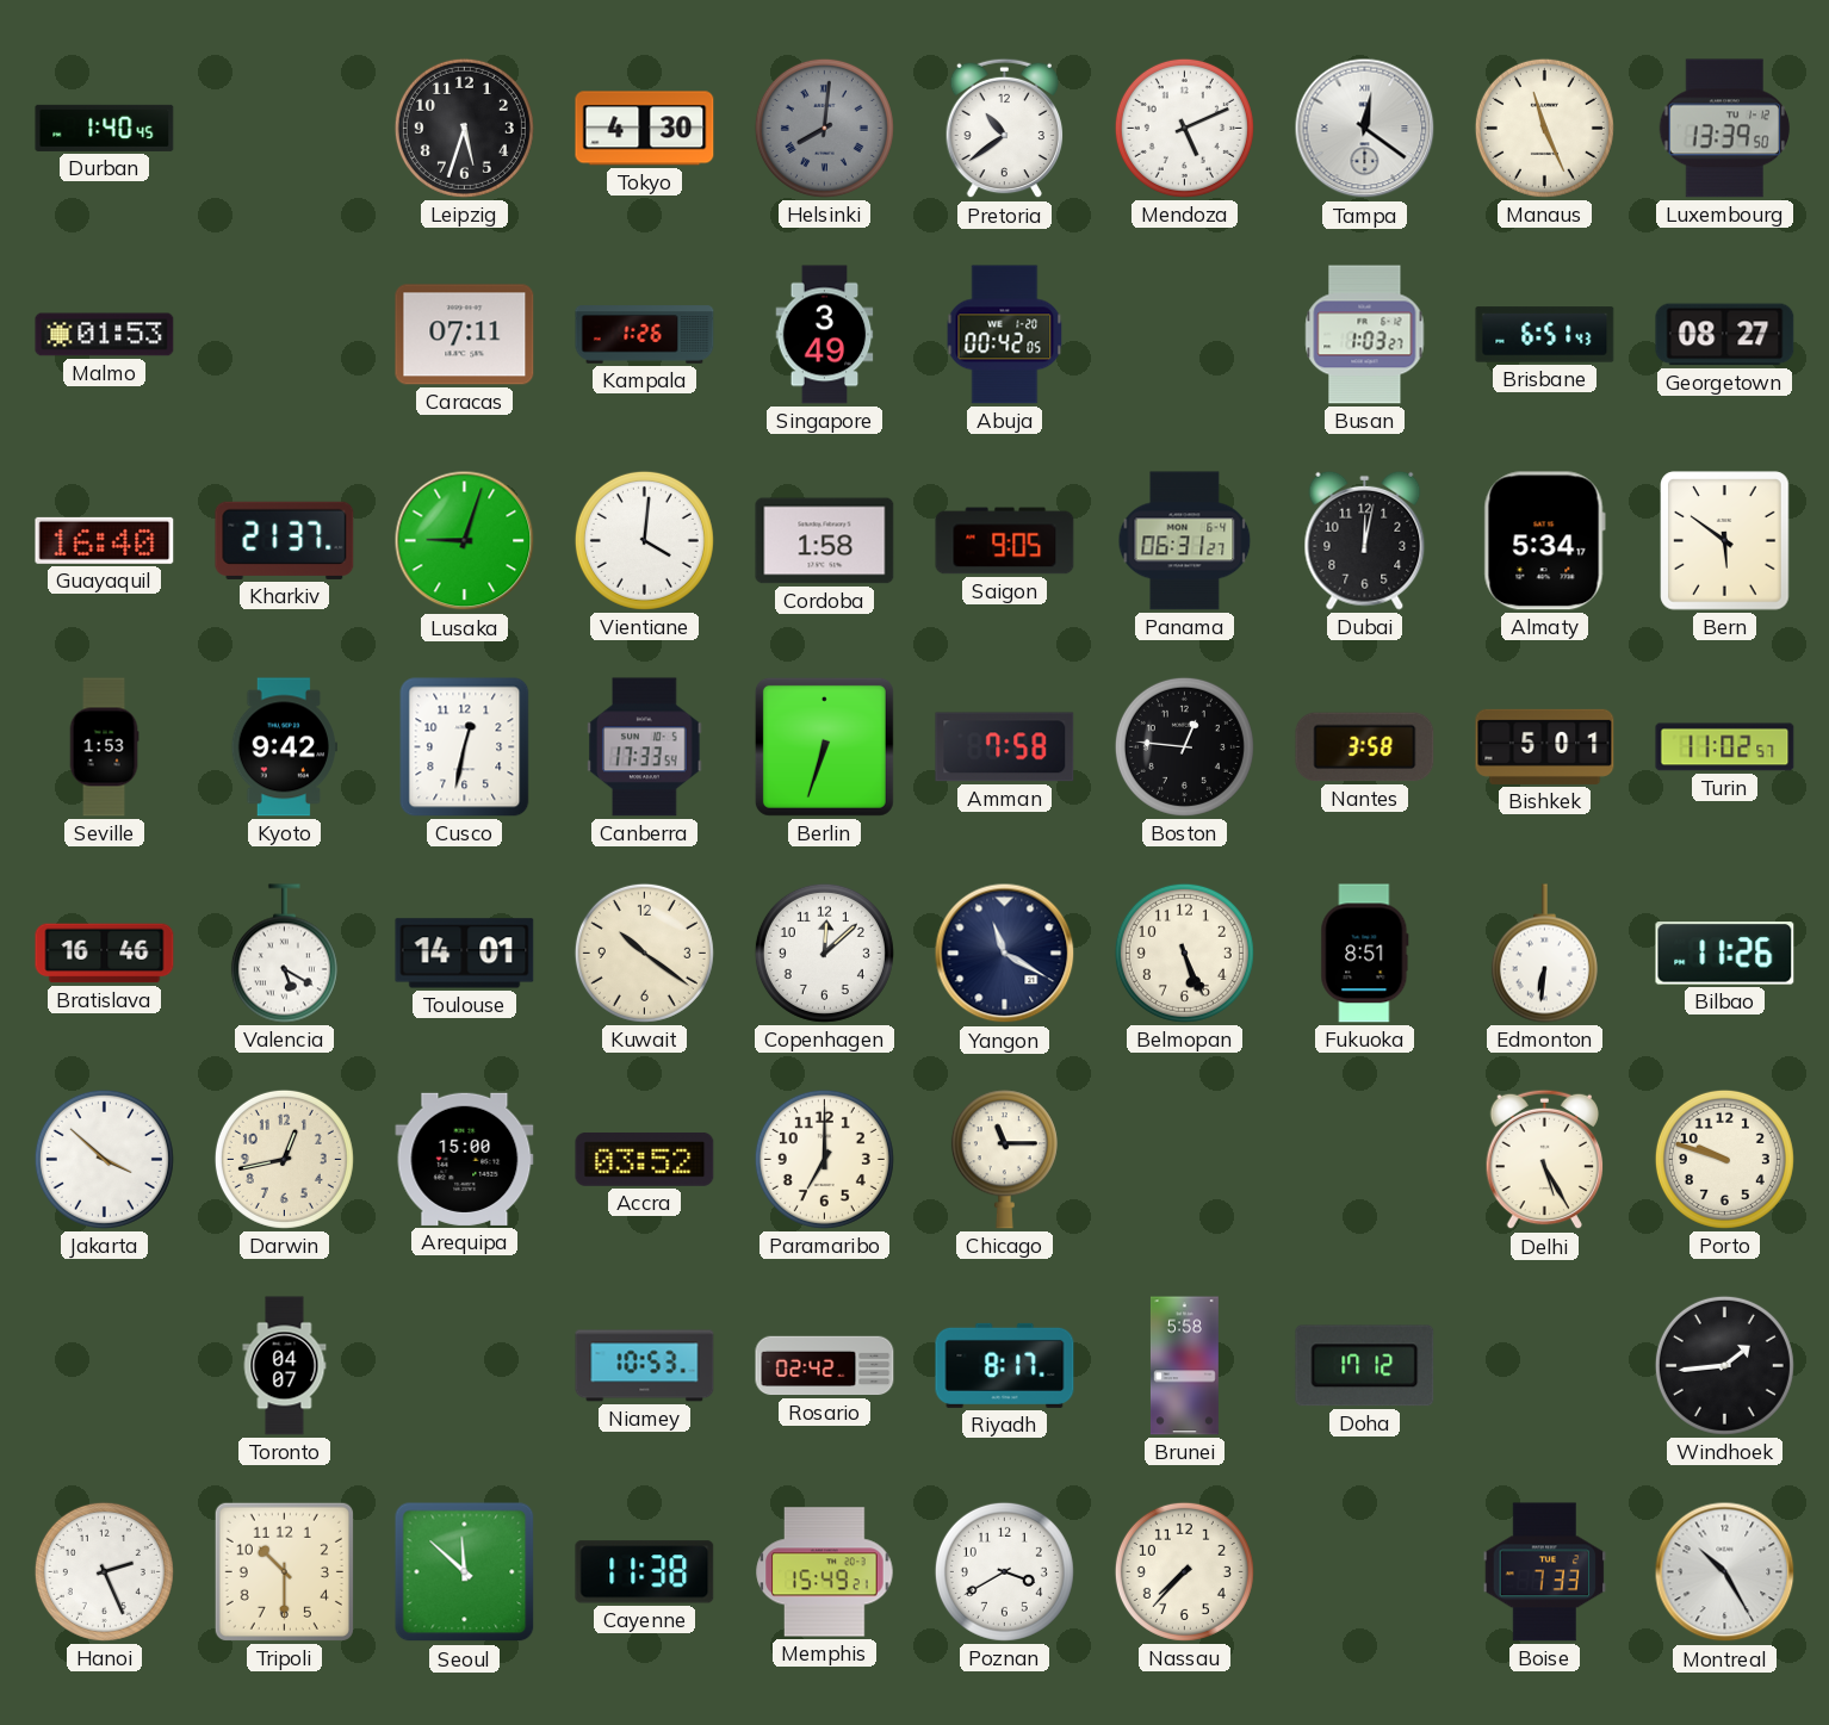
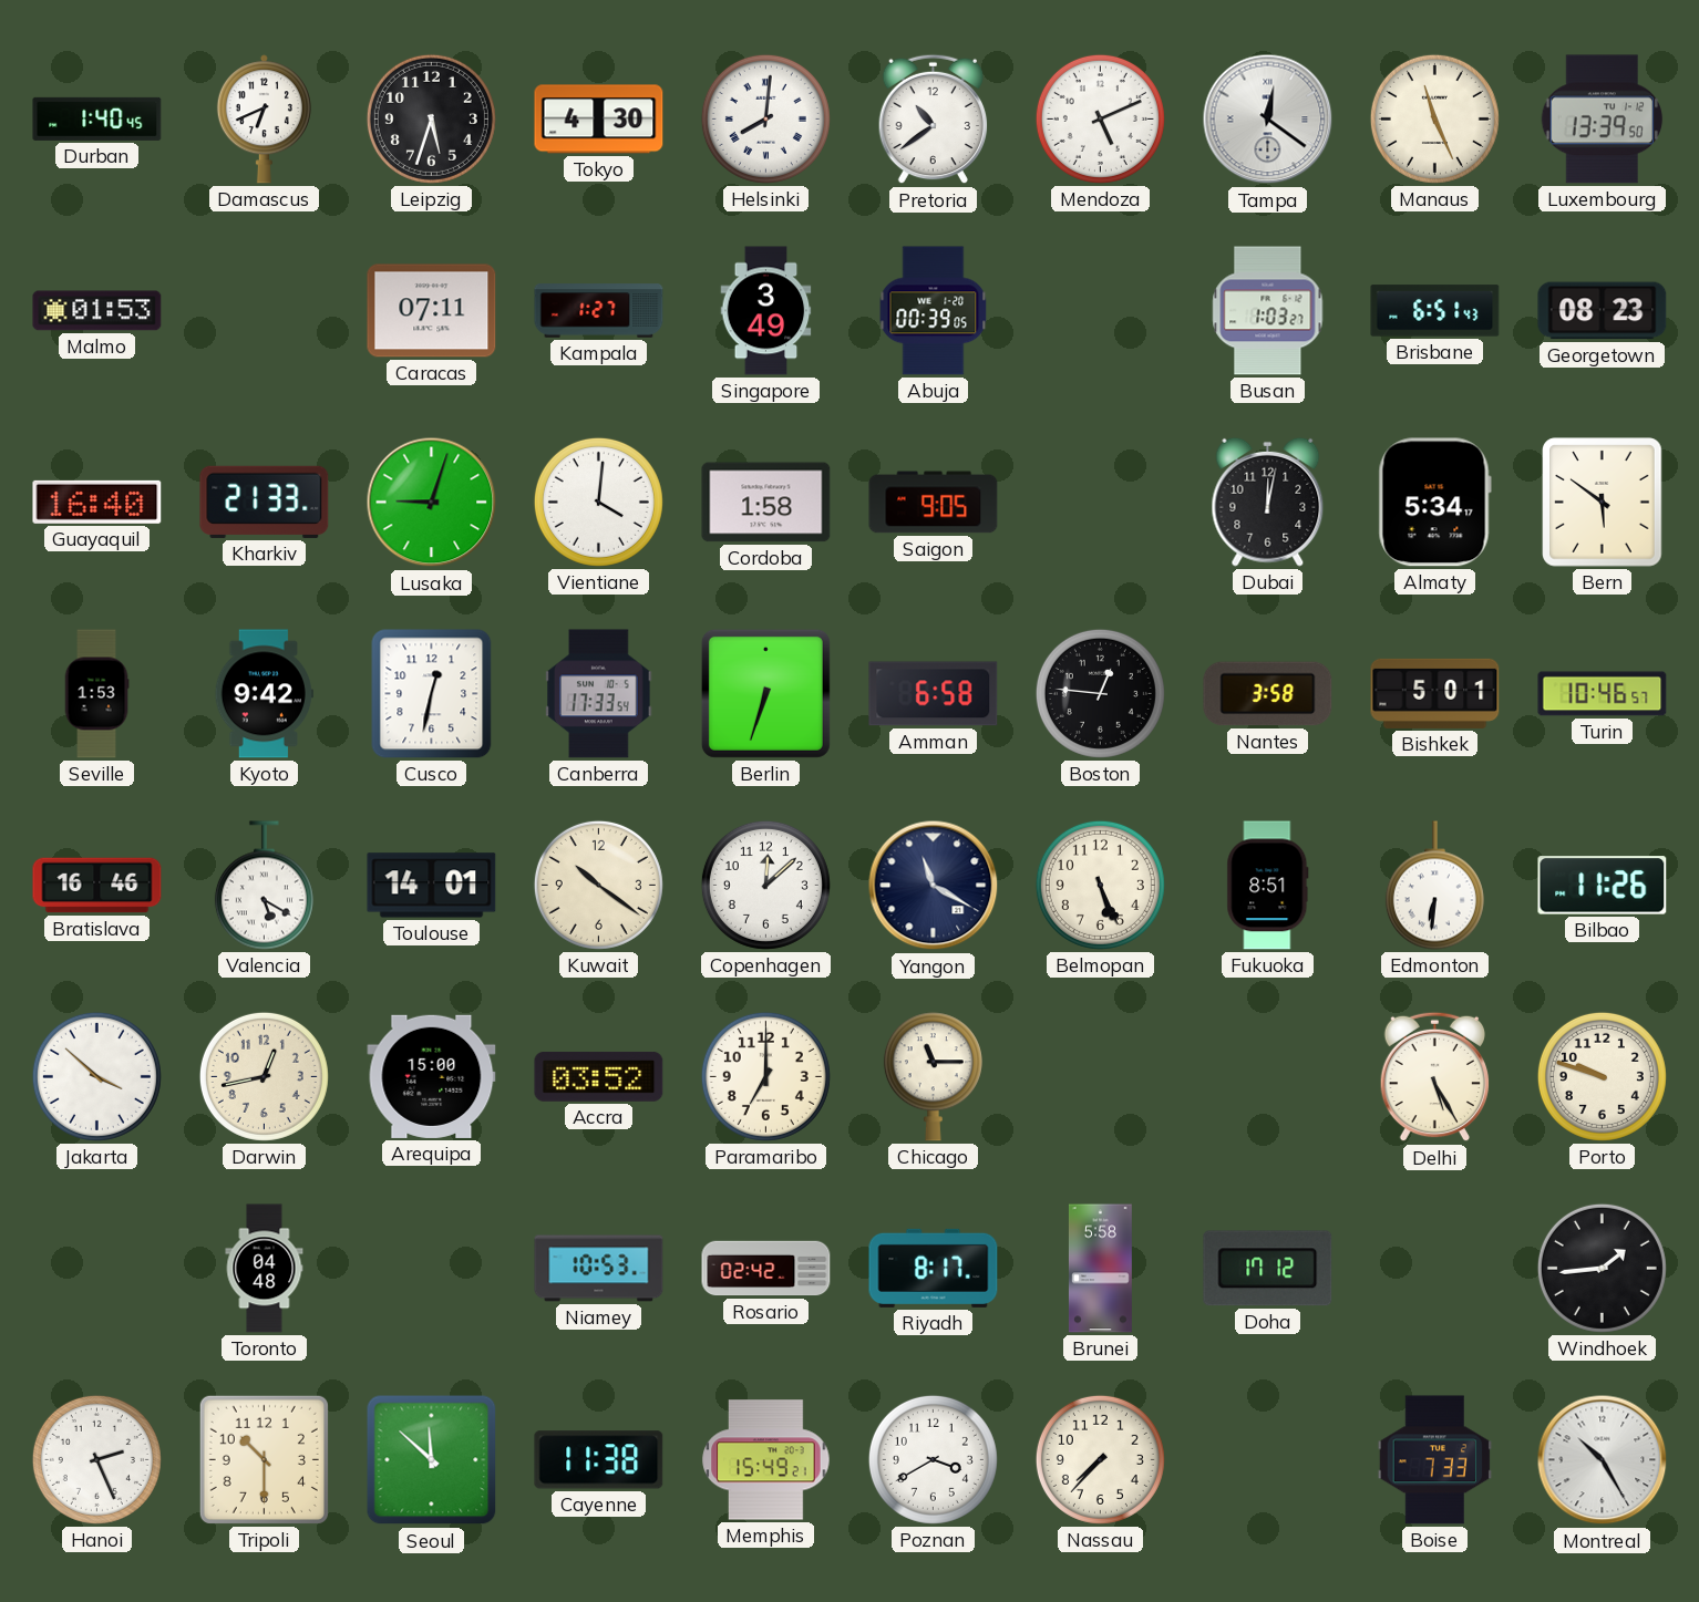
Damascus: none -> 6:41 (264, 120)
Helsinki dial: grey -> white (765, 118)
Kampala: 1:26 -> 1:27 (599, 311)
Abuja: 00:42 -> 00:39 (934, 311)
Georgetown: 08:27 -> 08:23 (1603, 311)
Kharkiv: 21:37 -> 21:33 (265, 502)
Panama: 06:31 -> none (1185, 541)
Amman: 7:58 -> 6:58 (934, 694)
Turin: 11:02 -> 10:46 (1603, 694)
Toronto: 04:07 -> 04:48 (265, 1269)
